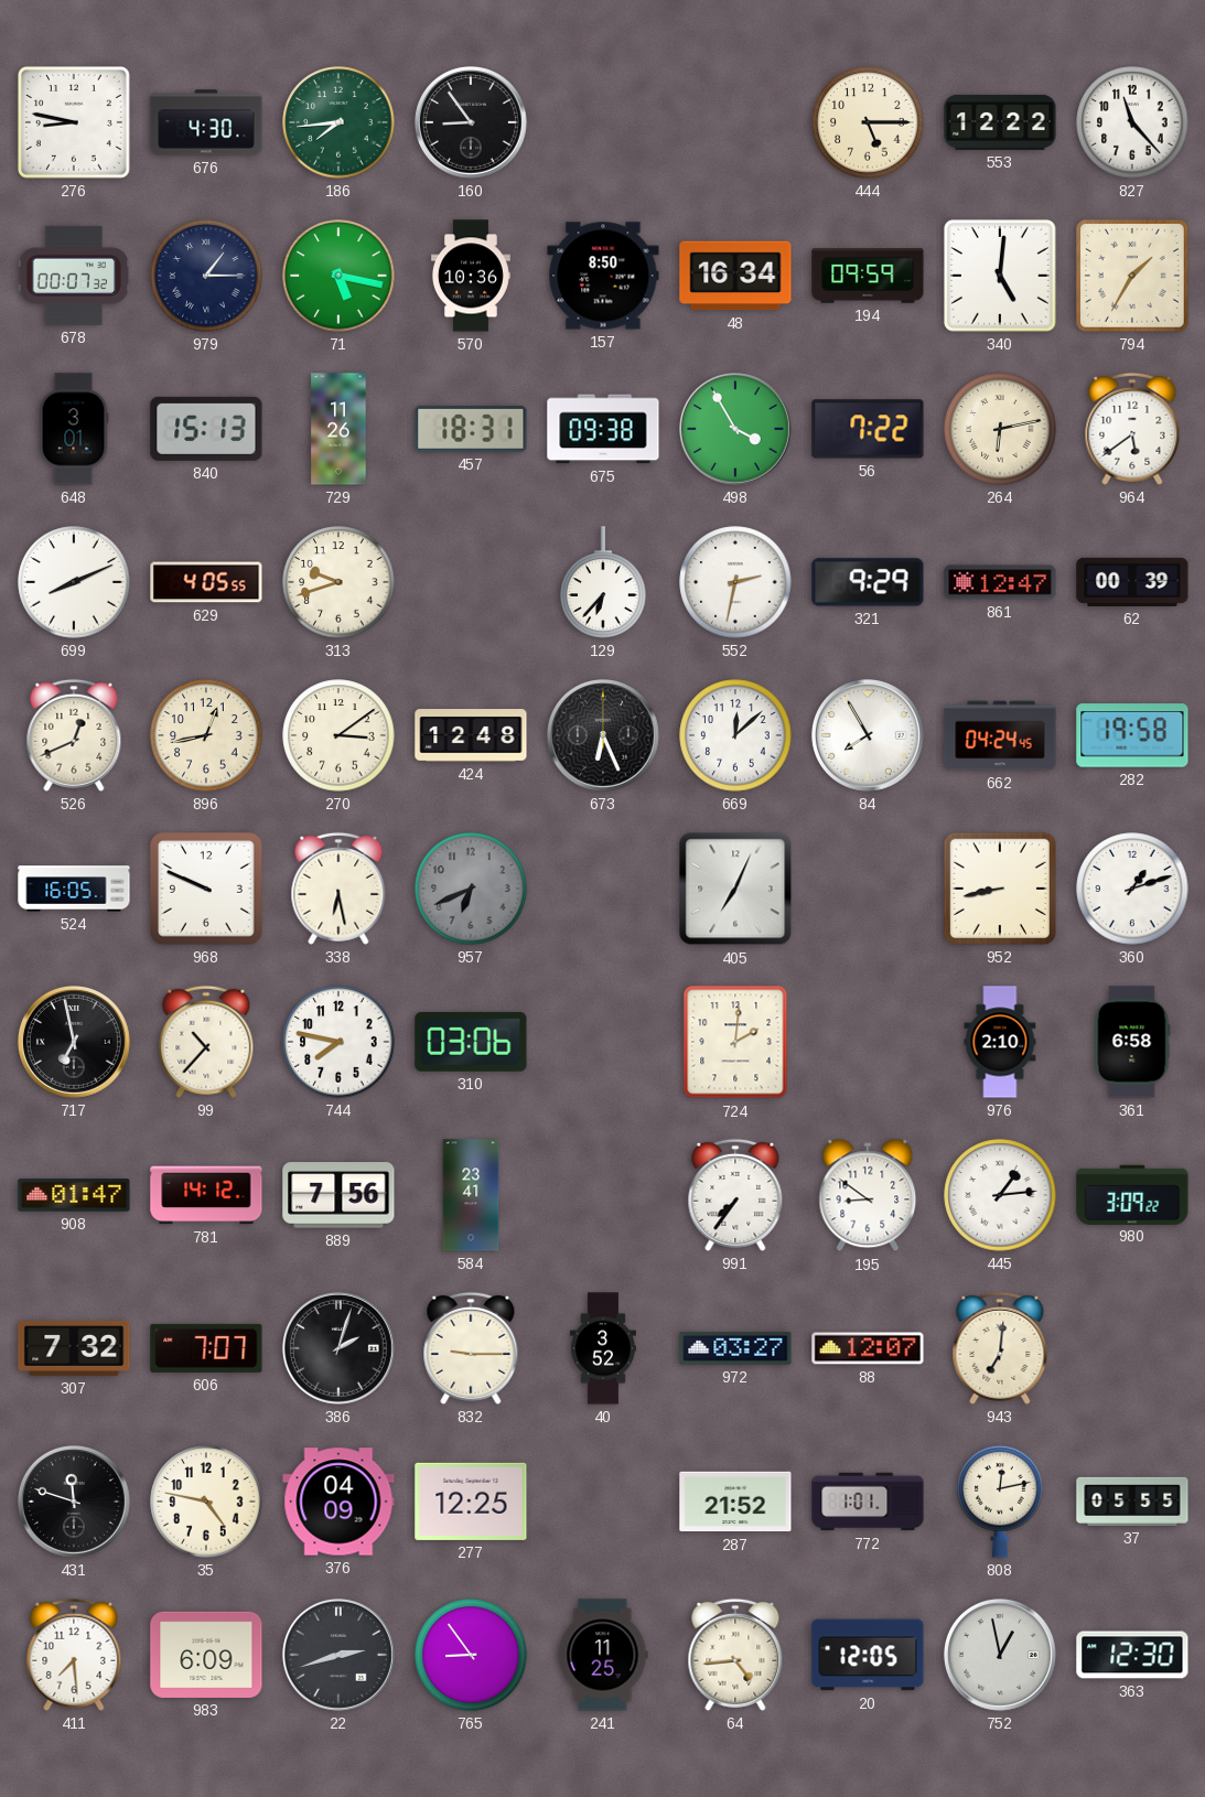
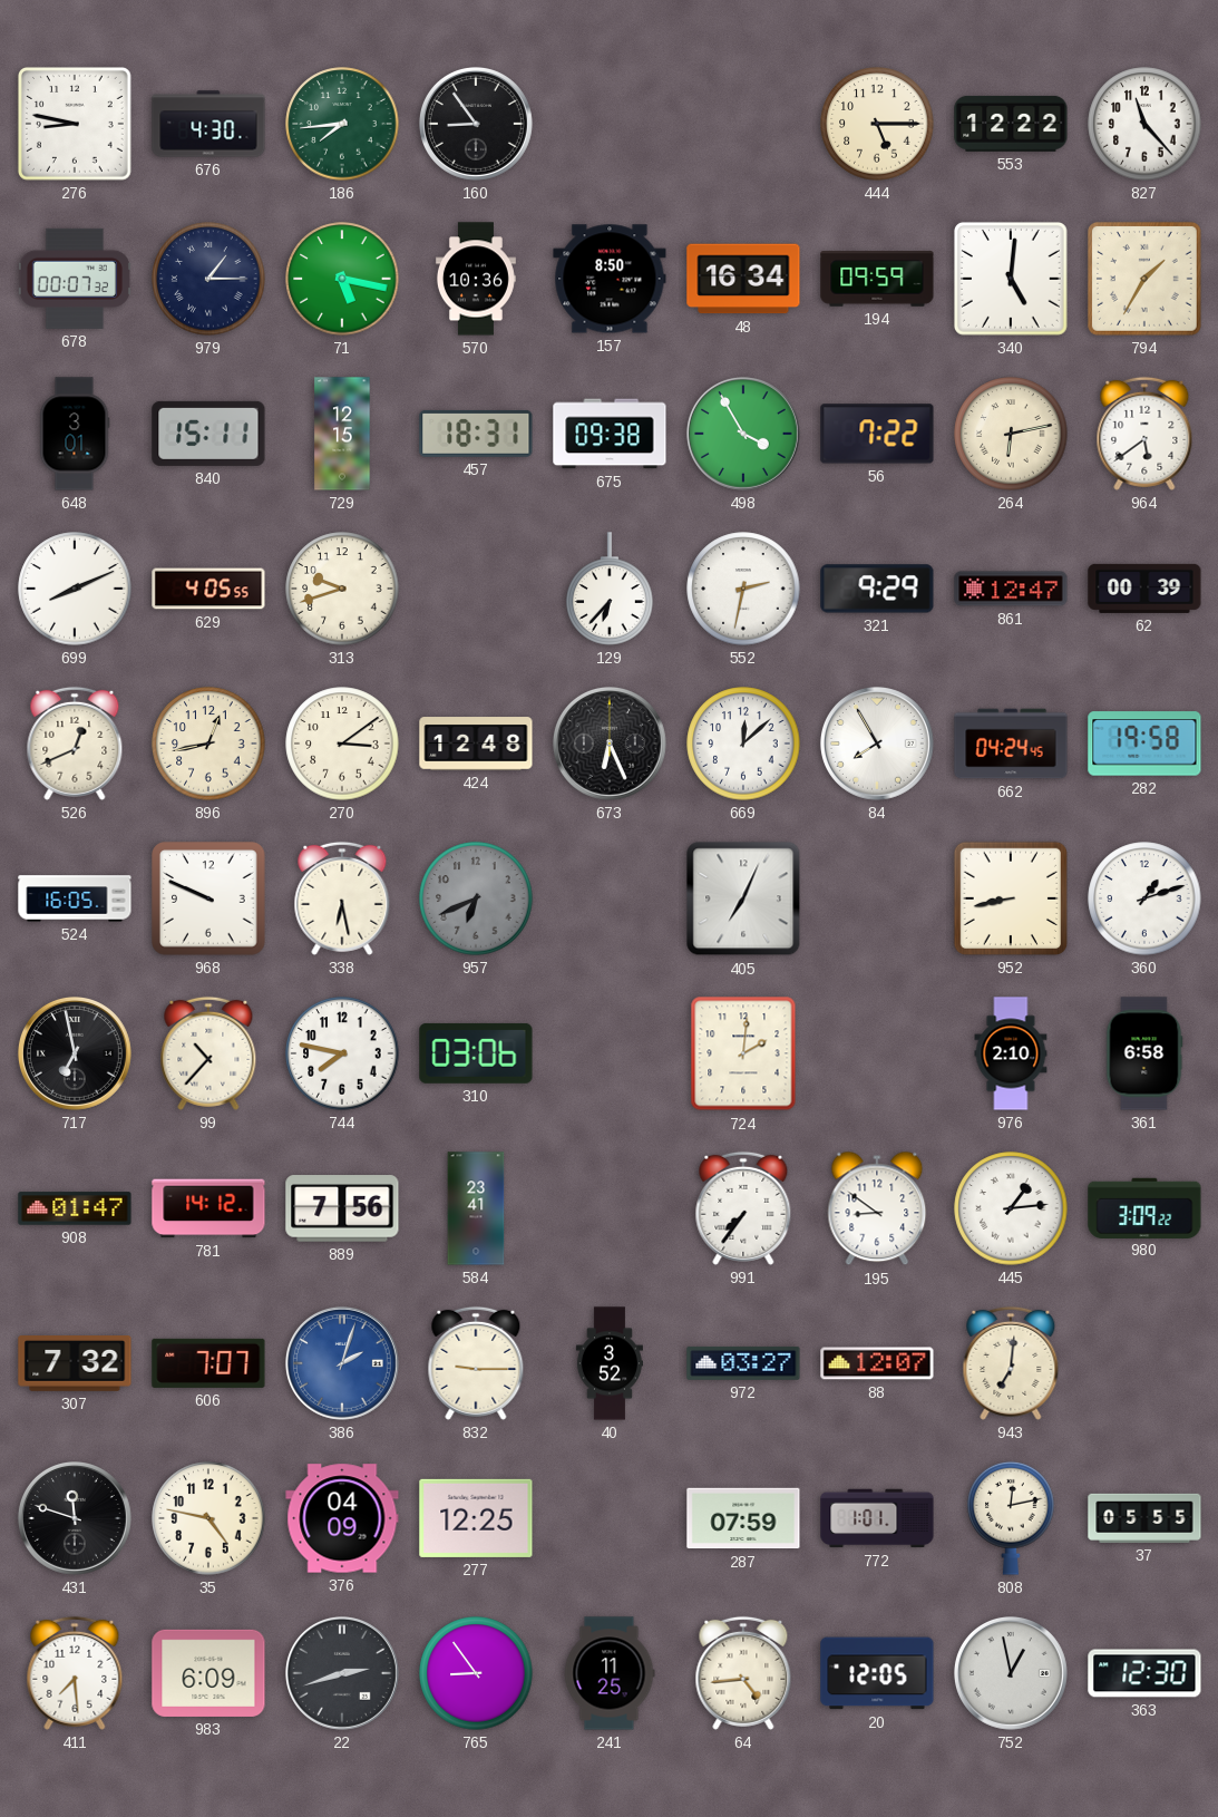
840: 15:13 -> 15:11 (208, 434)
729: 11:26 -> 12:15 (342, 434)
386 dial: black -> blue (342, 1363)
287: 21:52 -> 07:59 (743, 1518)
